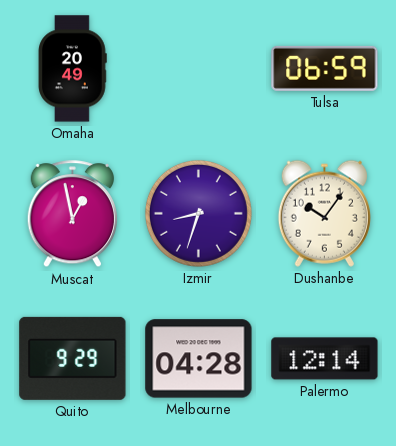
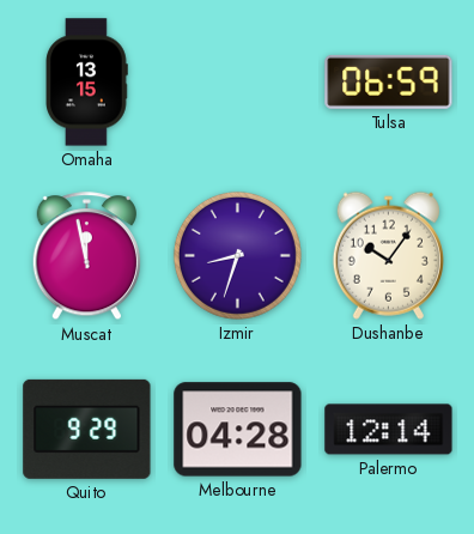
Omaha: 20:49 -> 13:15 (86, 83)
Muscat: 12:58 -> 11:58 (86, 256)
